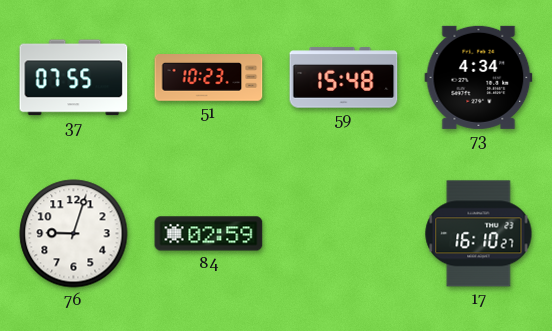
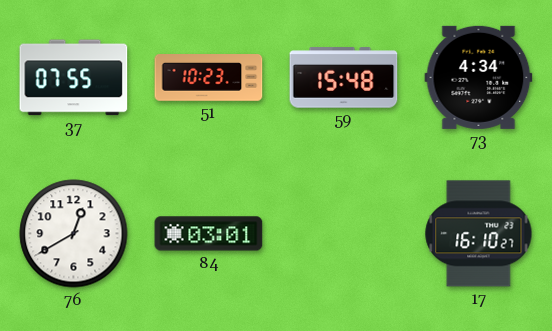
76: 9:03 -> 12:40 (74, 234)
84: 02:59 -> 03:01 (209, 234)
